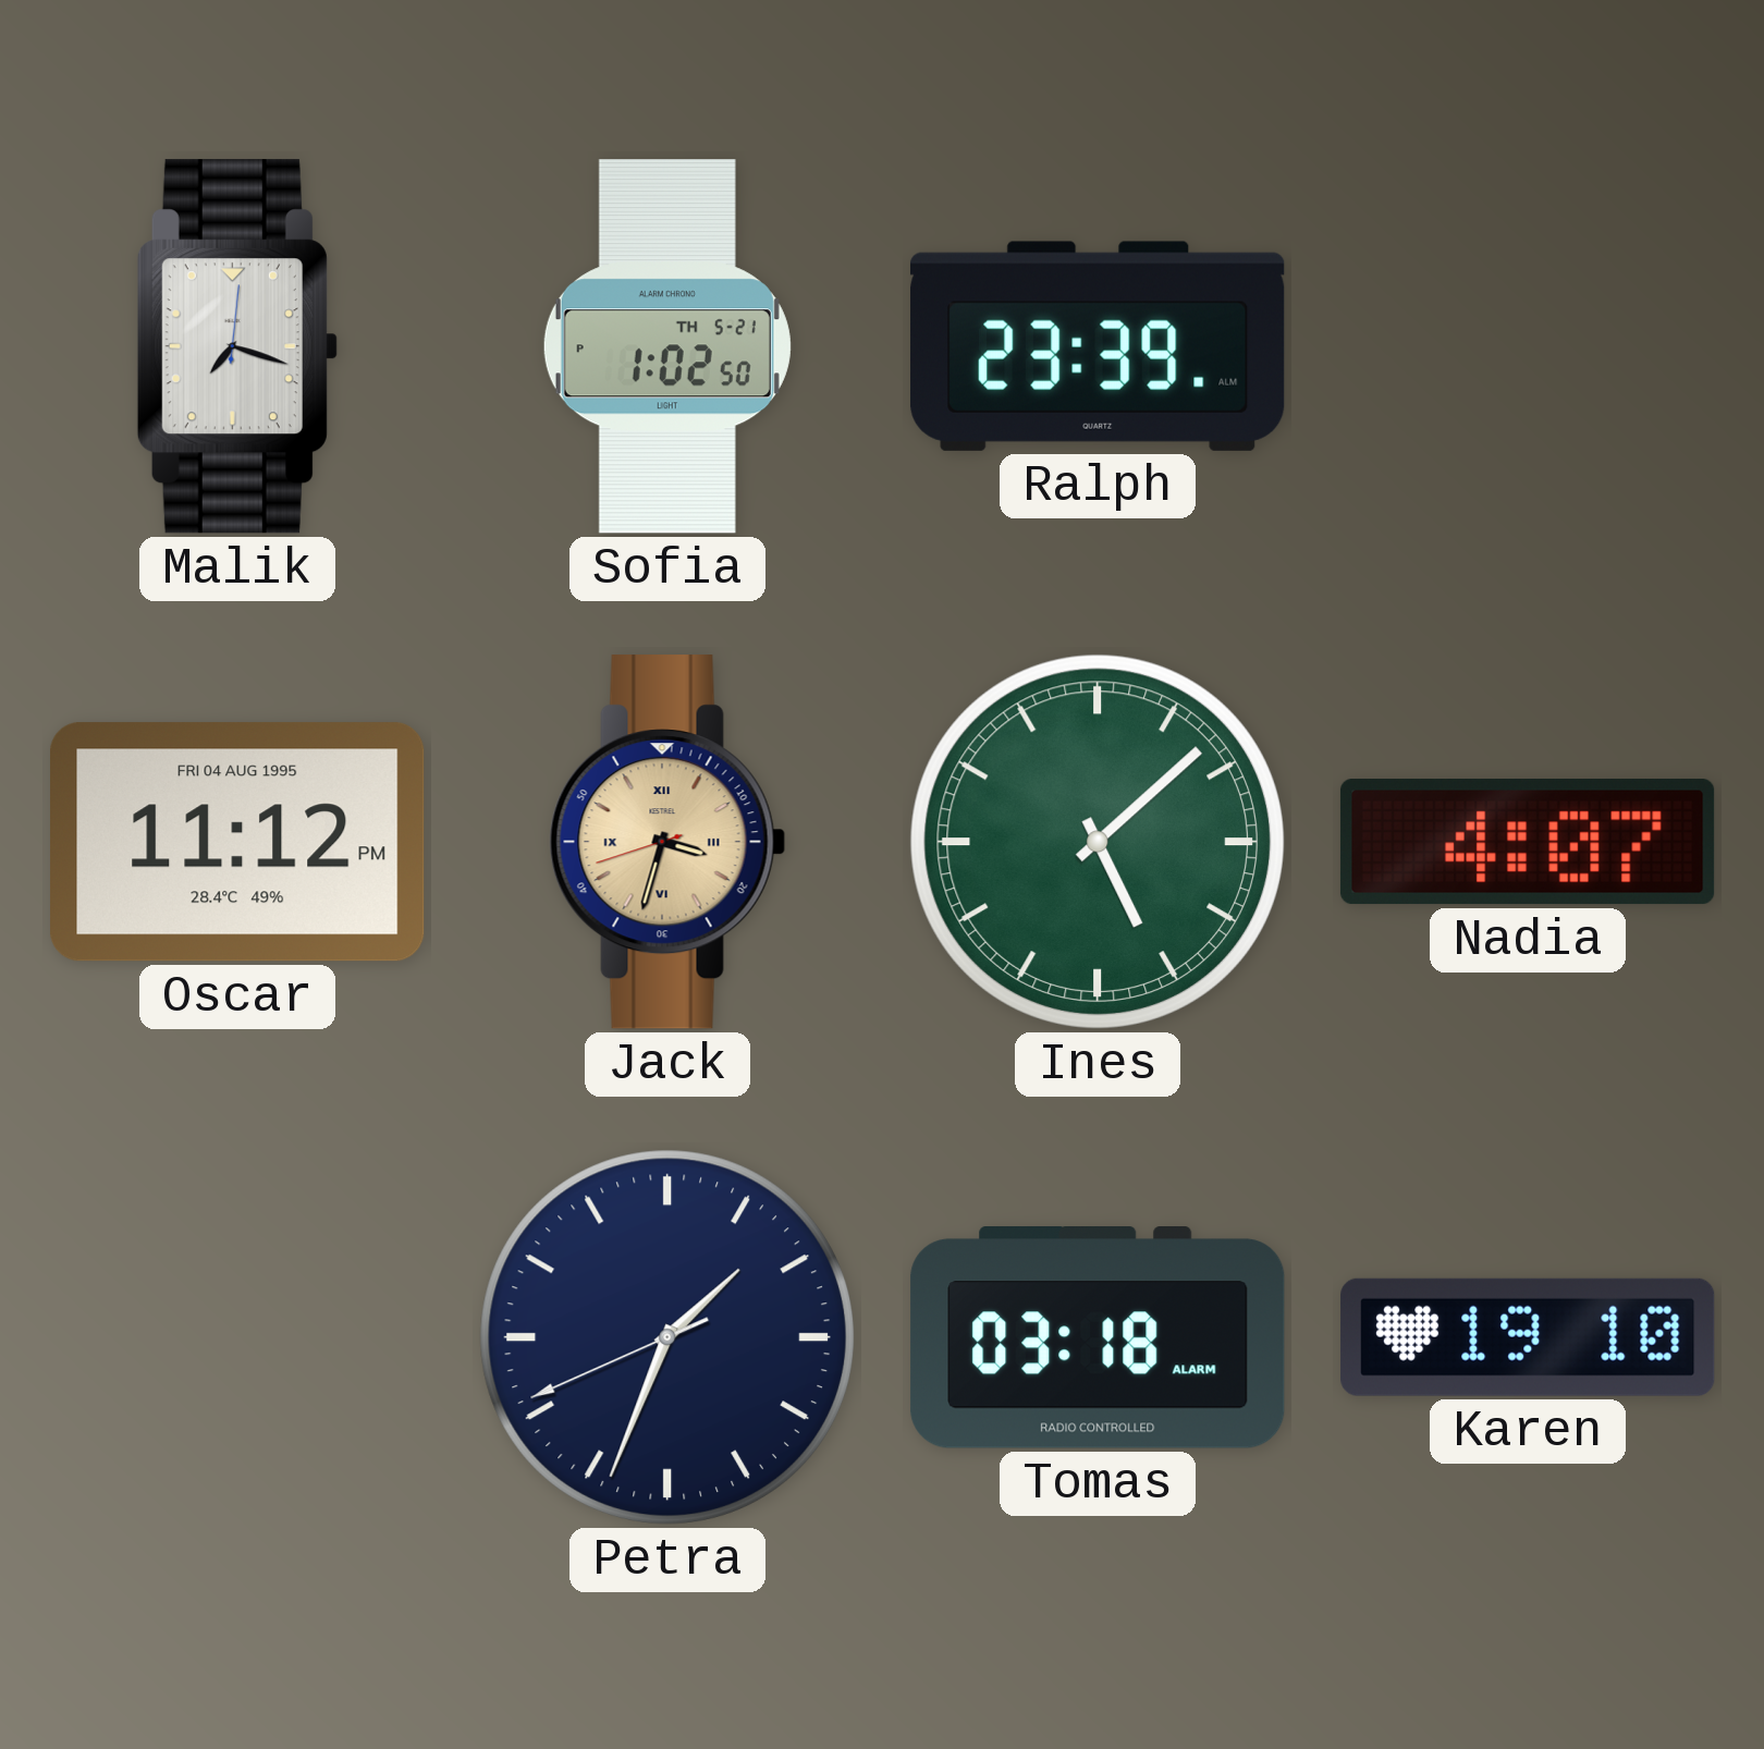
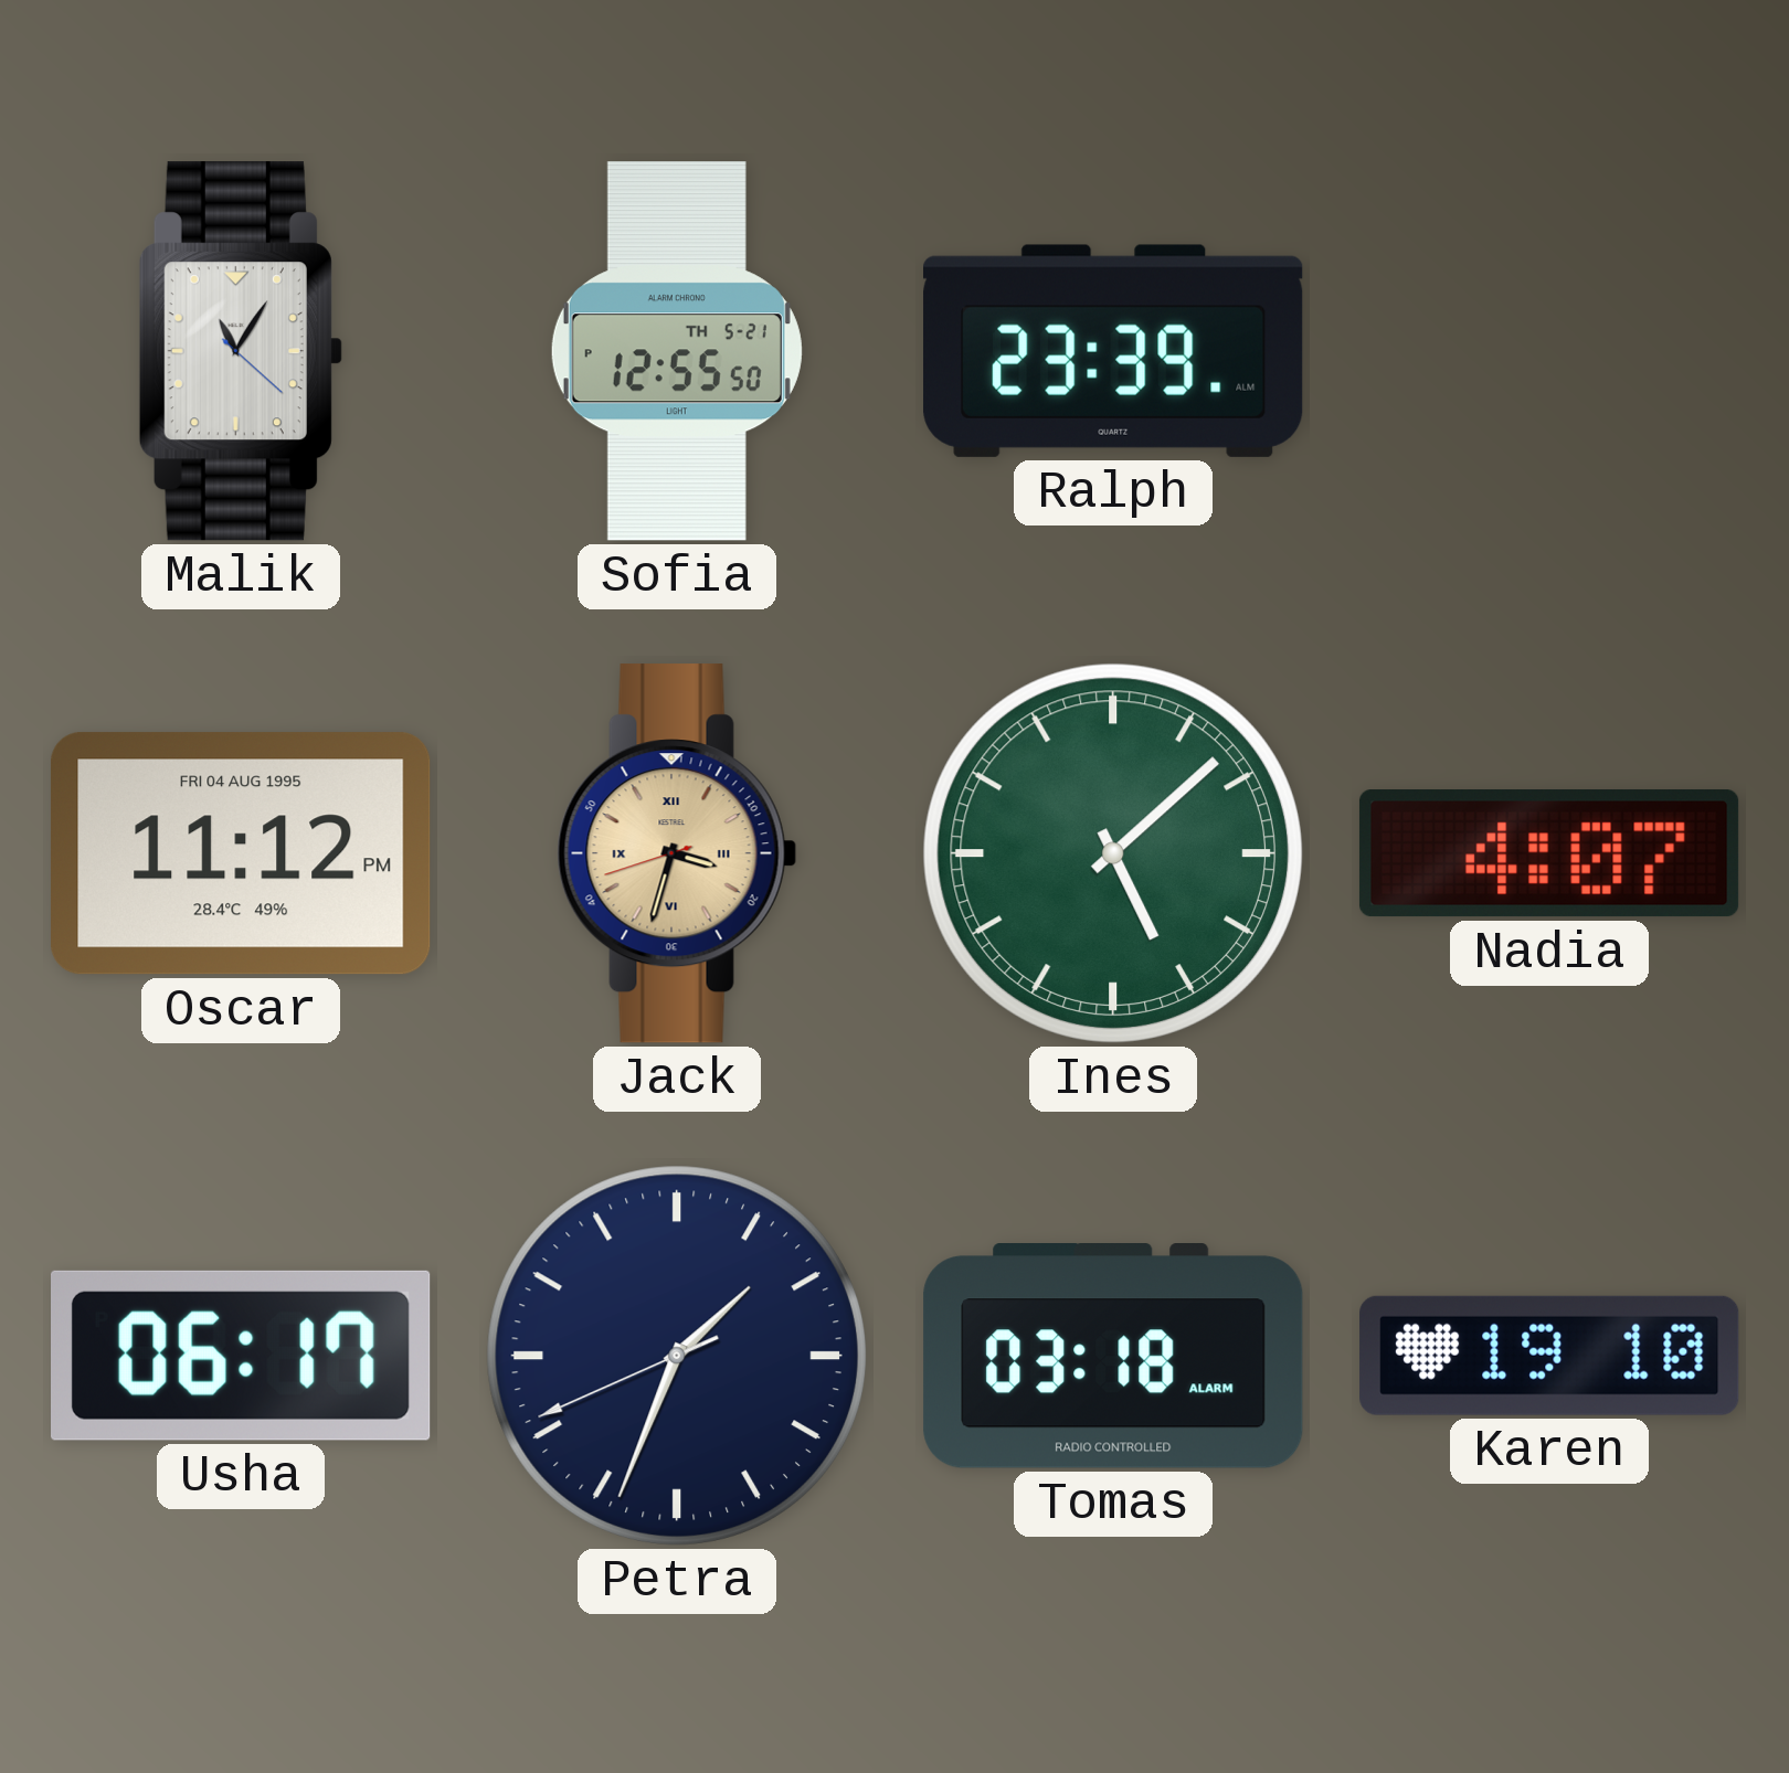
Malik: 7:18 -> 11:05 (241, 351)
Sofia: 1:02 -> 12:55 (677, 351)
Usha: none -> 06:17 (242, 1356)
